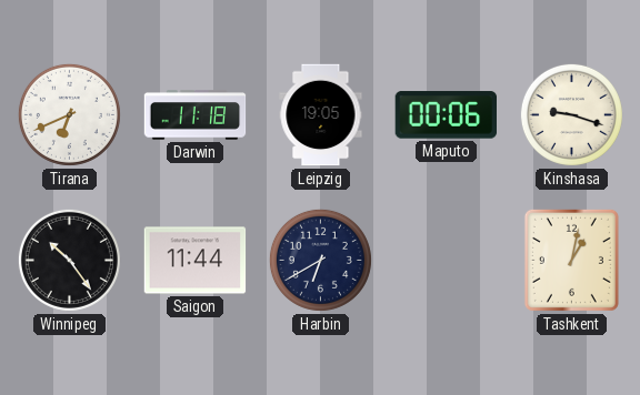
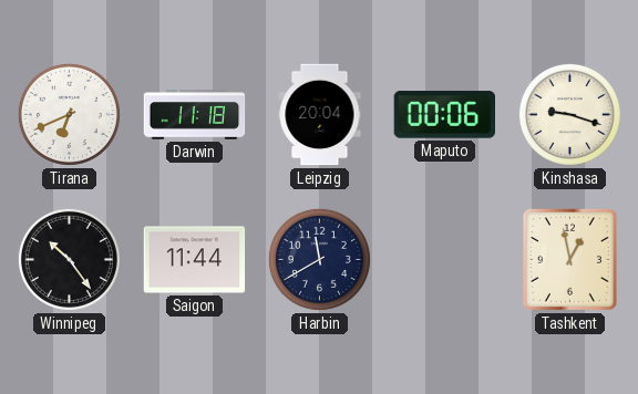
Leipzig: 19:05 -> 20:04 (320, 115)
Harbin: 6:40 -> 11:40 (319, 259)
Tashkent: 1:02 -> 12:58 (569, 259)
